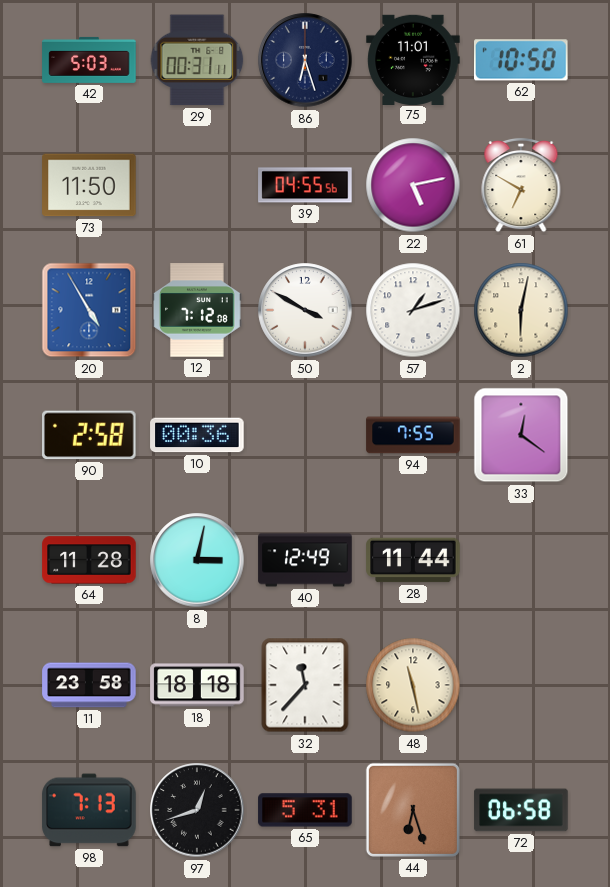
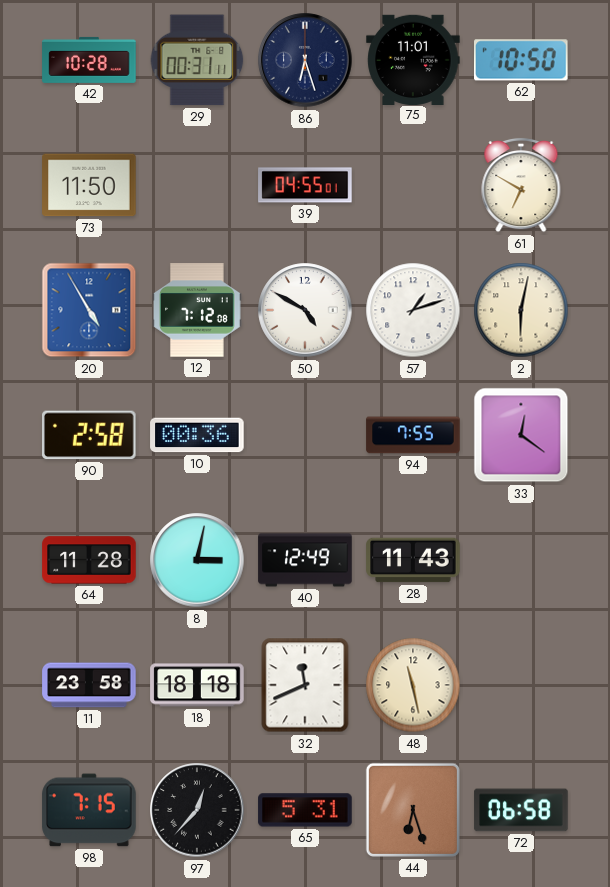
42: 5:03 -> 10:28 (89, 60)
39: 04:55:56 -> 04:55:01 (305, 185)
22: 5:13 -> none (413, 185)
50: 3:50 -> 4:50 (305, 310)
28: 11:44 -> 11:43 (413, 560)
32: 11:37 -> 11:41 (305, 685)
98: 7:13 -> 7:15 (89, 810)
97: 12:42 -> 12:37 (197, 810)
